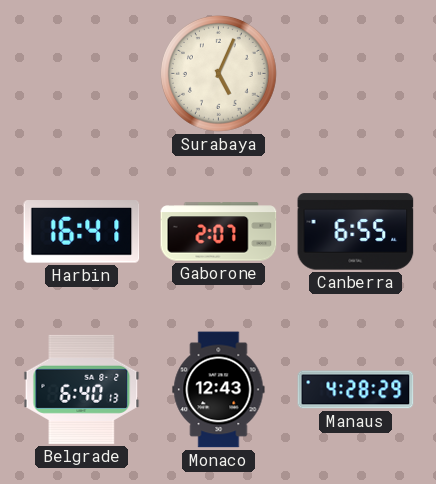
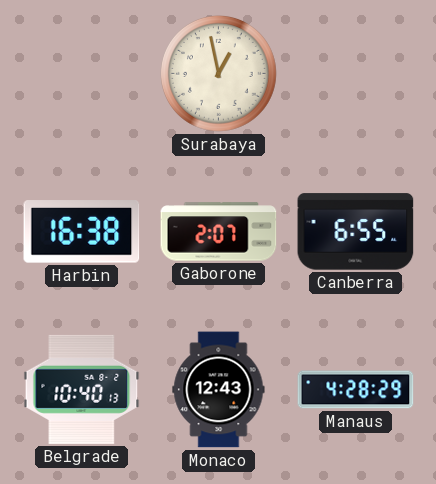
Surabaya: 5:04 -> 12:58 (218, 73)
Harbin: 16:41 -> 16:38 (82, 232)
Belgrade: 6:40 -> 10:40 (82, 389)
